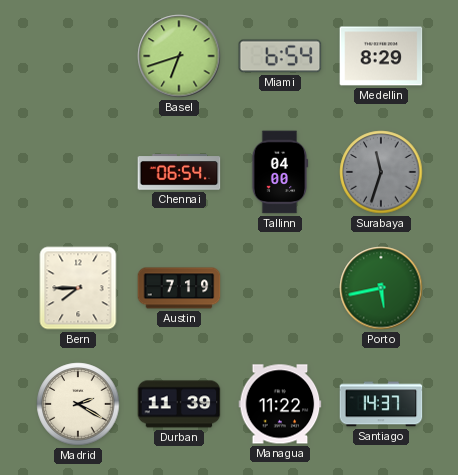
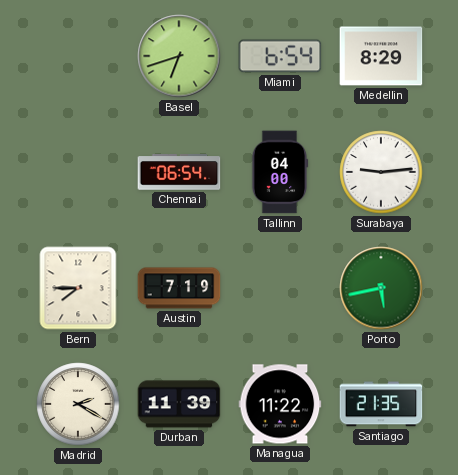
Surabaya: 11:33 -> 9:14 (381, 172)
Surabaya dial: grey -> white (381, 172)
Santiago: 14:37 -> 21:35 (381, 404)
